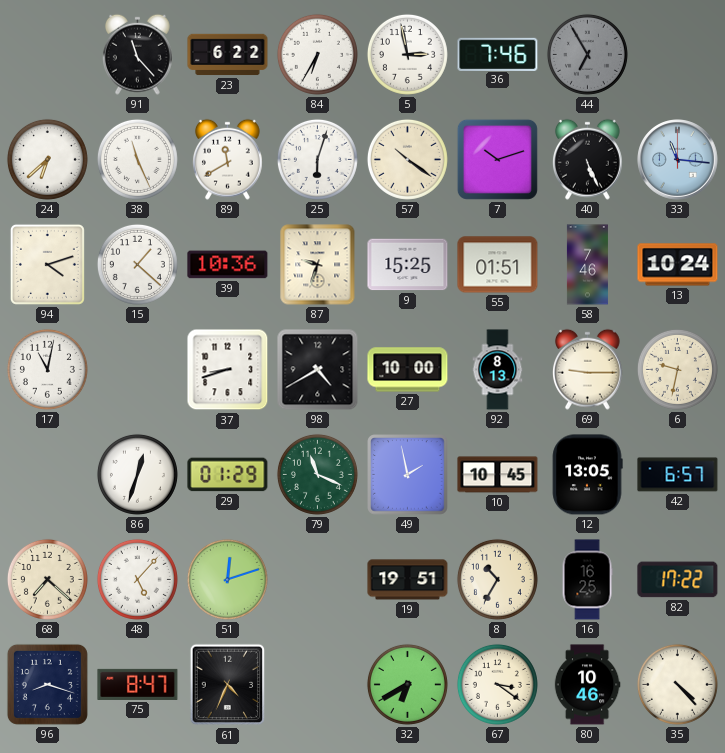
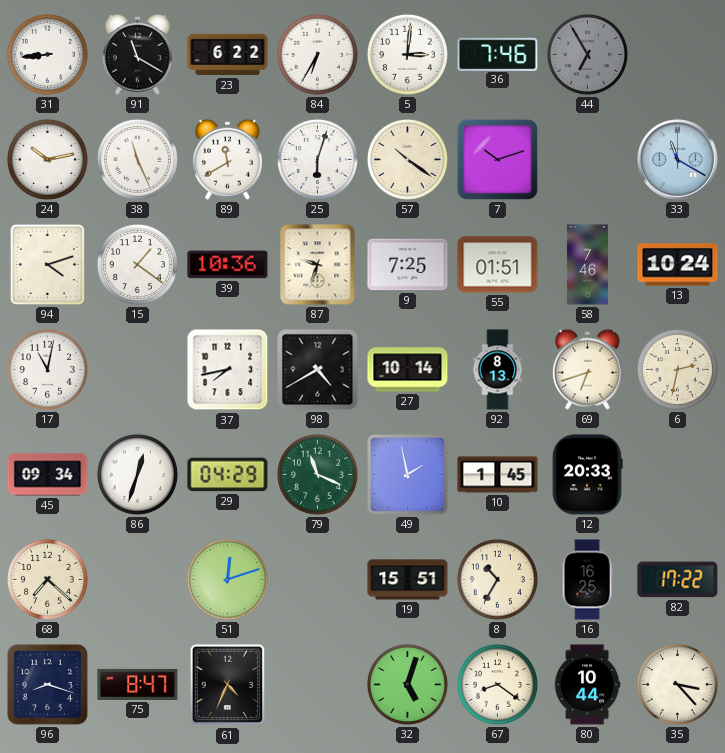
31: none -> 8:44 (47, 54)
91: 11:23 -> 11:20 (138, 54)
5: 2:58 -> 3:01 (407, 54)
24: 6:38 -> 10:13 (47, 159)
40: 5:26 -> none (588, 159)
33: 11:16 -> 11:20 (678, 160)
15: 1:22 -> 1:21 (137, 264)
9: 15:25 -> 7:25 (408, 265)
37: 8:42 -> 7:43 (228, 370)
27: 10:00 -> 10:14 (408, 370)
69: 9:15 -> 6:42 (588, 369)
6: 9:32 -> 2:32 (677, 369)
45: none -> 09:34 (48, 475)
29: 01:29 -> 04:29 (228, 475)
10: 10:45 -> 1:45 (498, 475)
12: 13:05 -> 20:33 (587, 475)
42: 6:57 -> none (678, 475)
48: 5:07 -> none (137, 579)
19: 19:51 -> 15:51 (408, 580)
32: 6:40 -> 5:03 (407, 684)
67: 3:21 -> 8:21 (497, 684)
80: 10:46 -> 10:44 (587, 685)
35: 4:23 -> 3:23 (677, 684)
